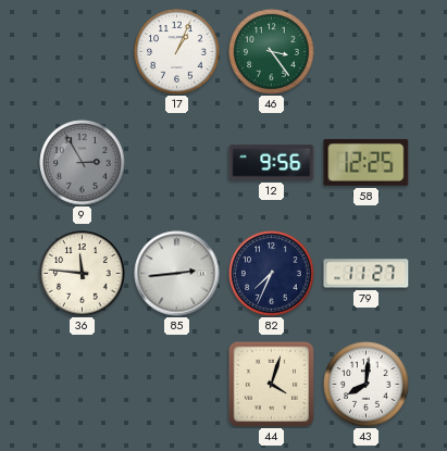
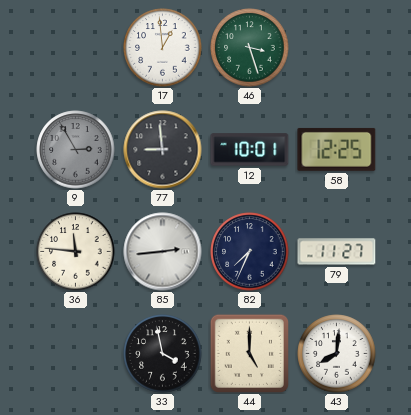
17: 1:04 -> 12:59 (163, 48)
46: 3:24 -> 3:27 (250, 48)
77: none -> 8:59 (163, 150)
12: 9:56 -> 10:01 (250, 150)
33: none -> 3:58 (163, 354)
44: 4:03 -> 5:00 (249, 353)
